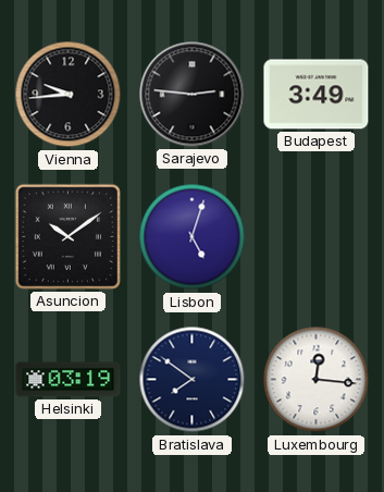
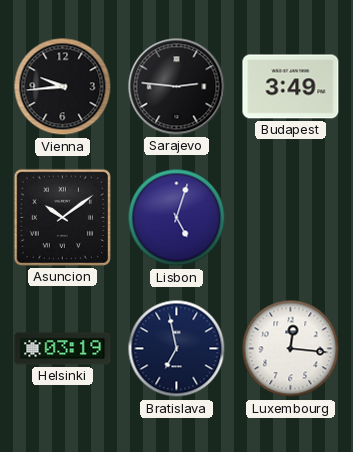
Bratislava: 7:51 -> 6:58 (177, 349)
